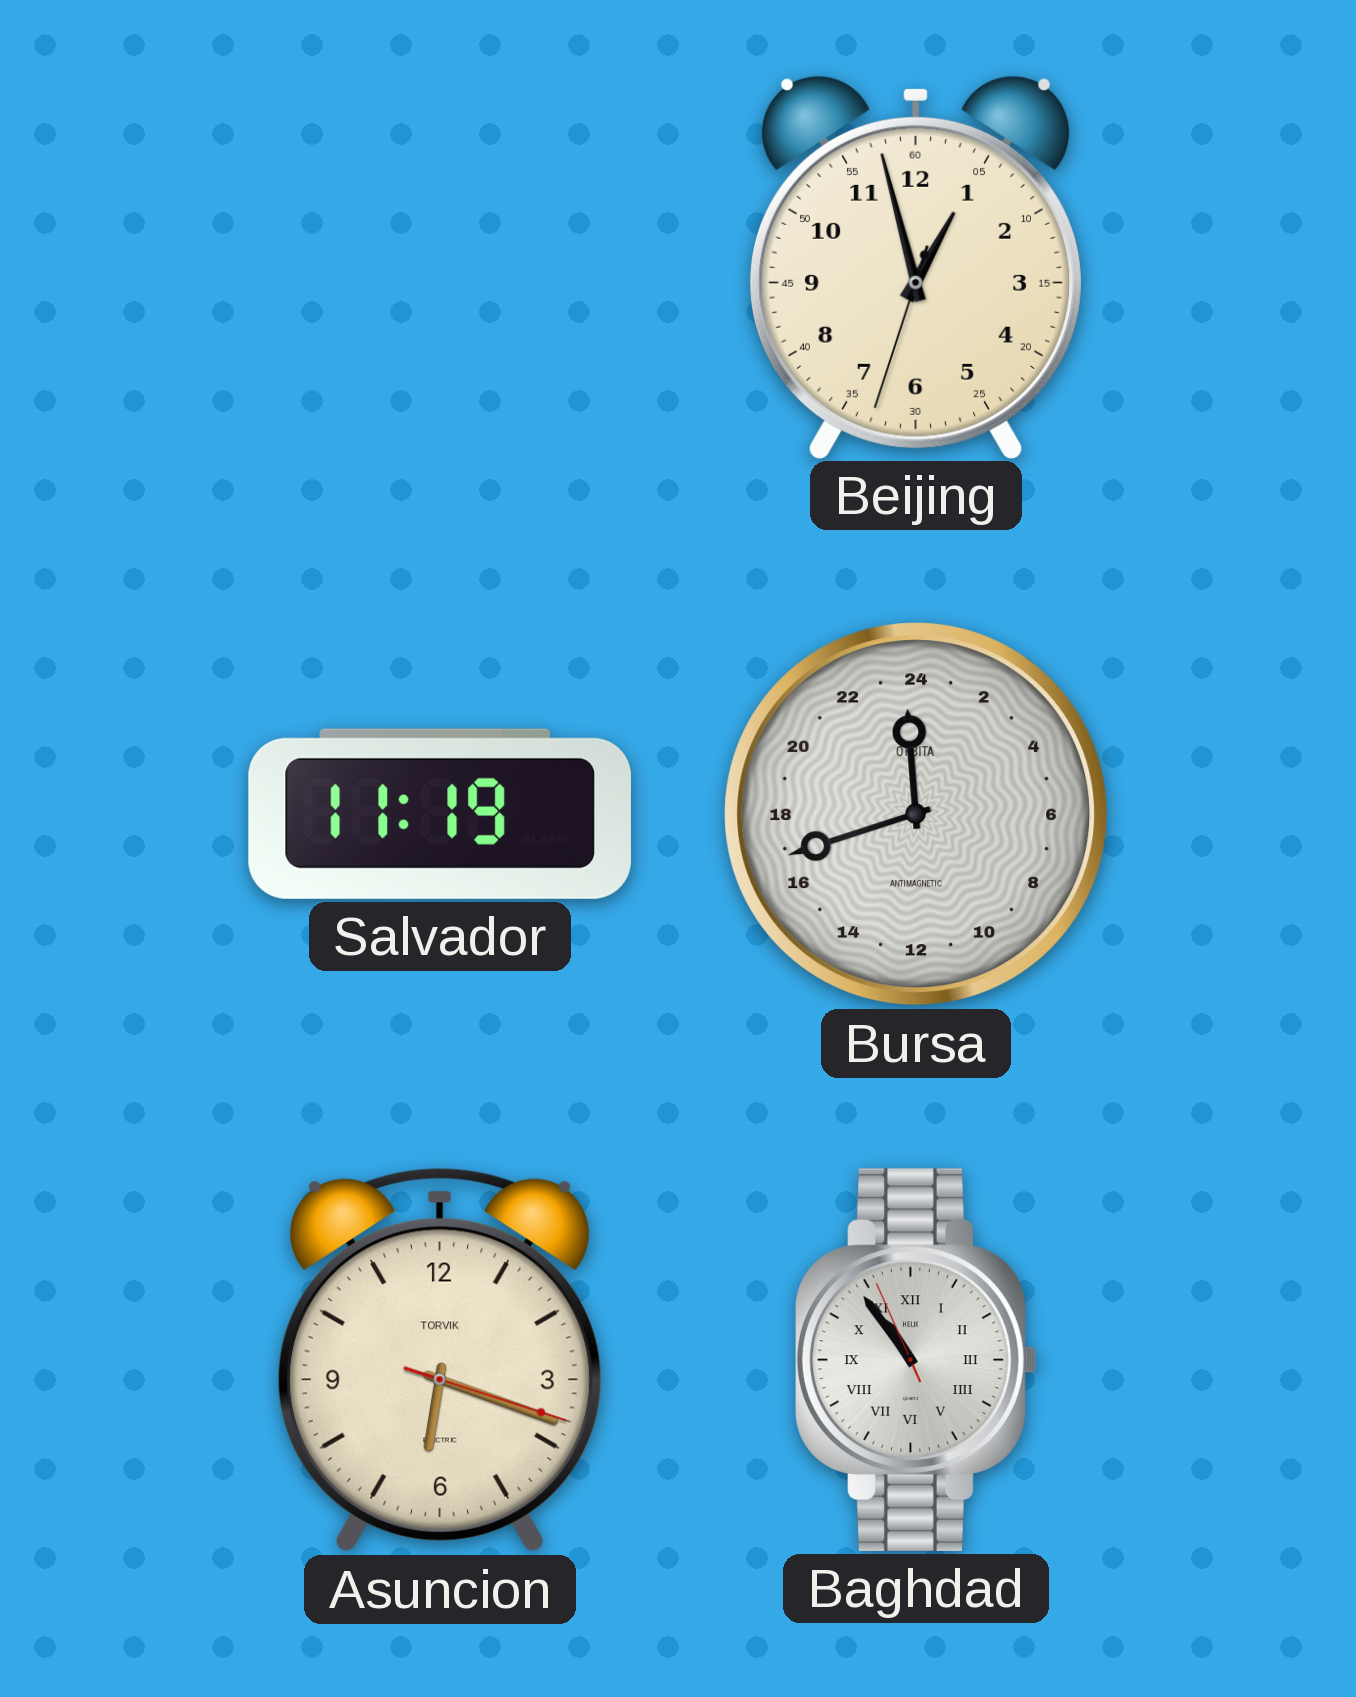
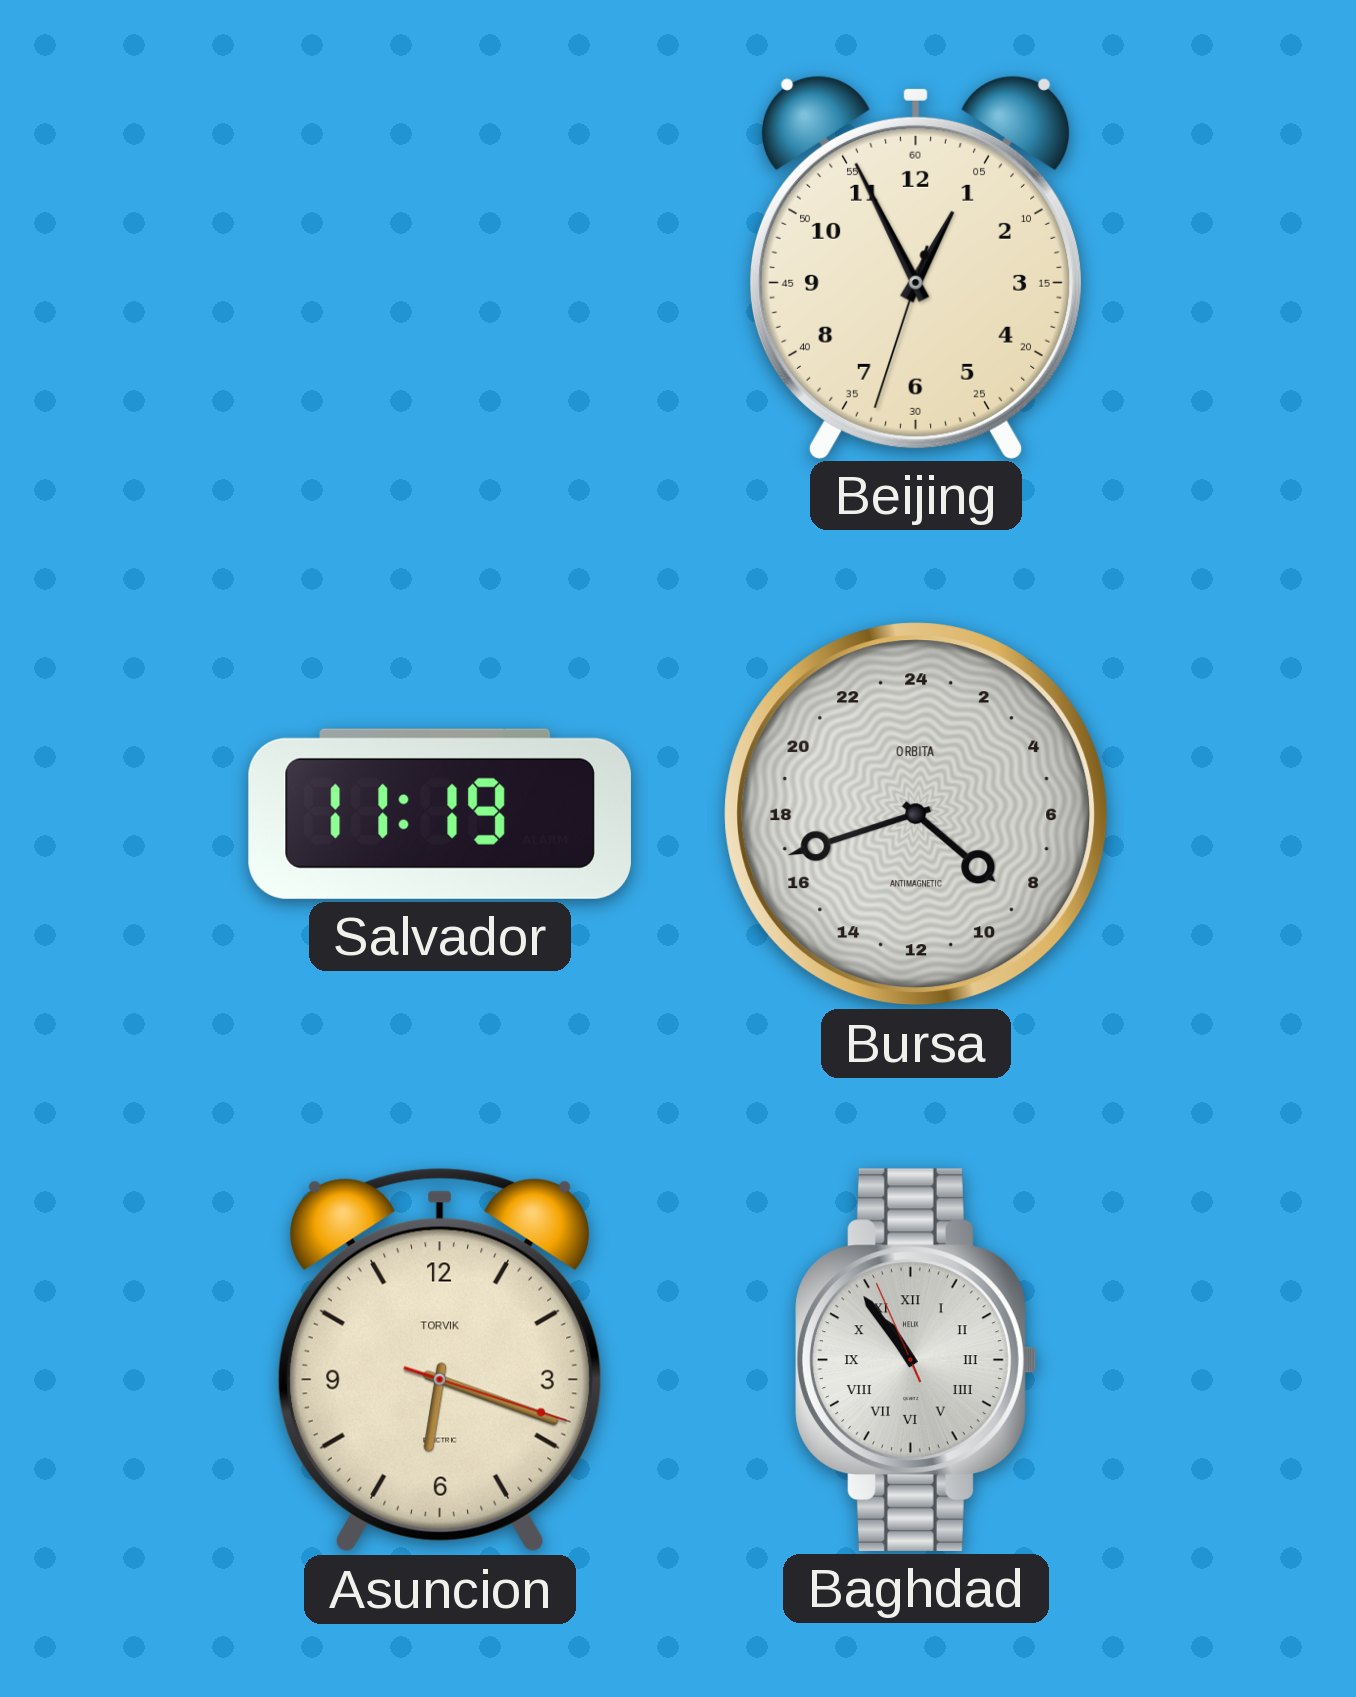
Beijing: 12:57 -> 12:55 (915, 267)
Bursa: 23:42 -> 8:42 (916, 814)
